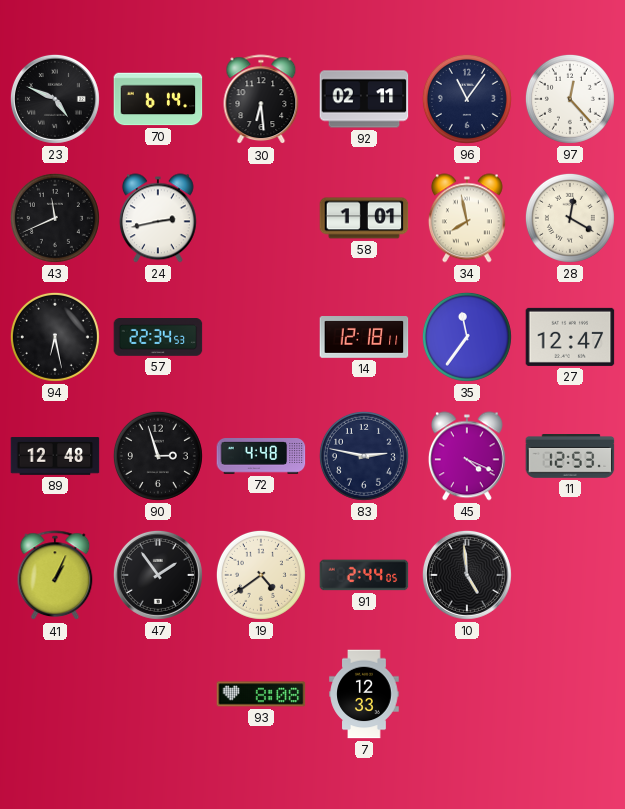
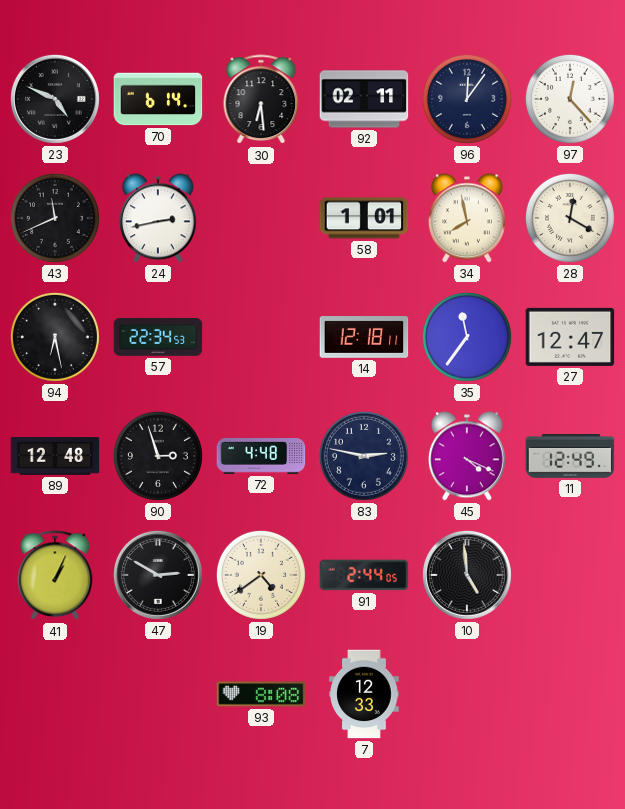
96: 11:06 -> 12:06 (467, 99)
11: 12:53 -> 12:49 (570, 457)
47: 1:54 -> 2:50 (158, 575)
